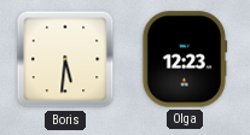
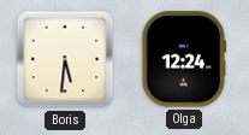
Olga: 12:23 -> 12:24 (184, 59)
